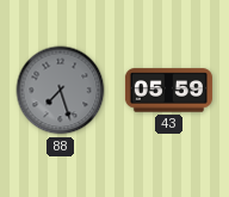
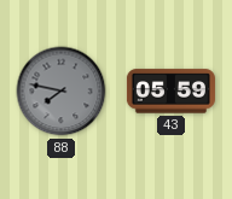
88: 7:27 -> 7:47 (62, 92)
